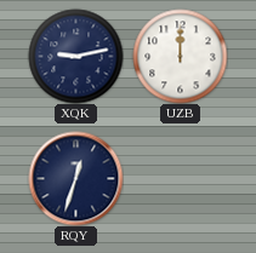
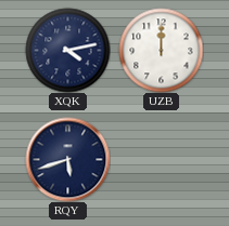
XQK: 9:13 -> 4:13 (67, 50)
RQY: 12:33 -> 5:42 (67, 159)
